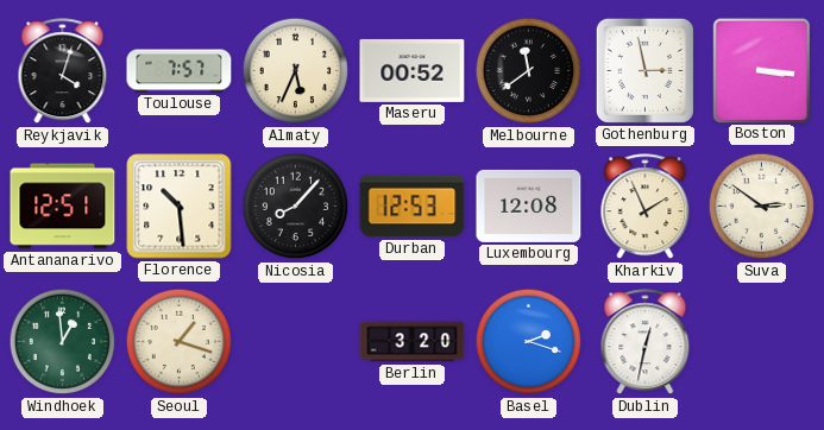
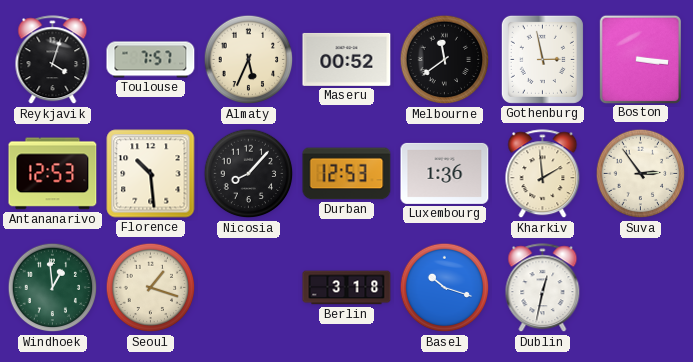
Antananarivo: 12:51 -> 12:53 (53, 174)
Luxembourg: 12:08 -> 1:36 (445, 173)
Kharkiv: 1:56 -> 1:59 (543, 174)
Suva: 2:51 -> 2:54 (641, 174)
Berlin: 3:20 -> 3:18 (347, 288)
Basel: 2:18 -> 10:18 (445, 288)
